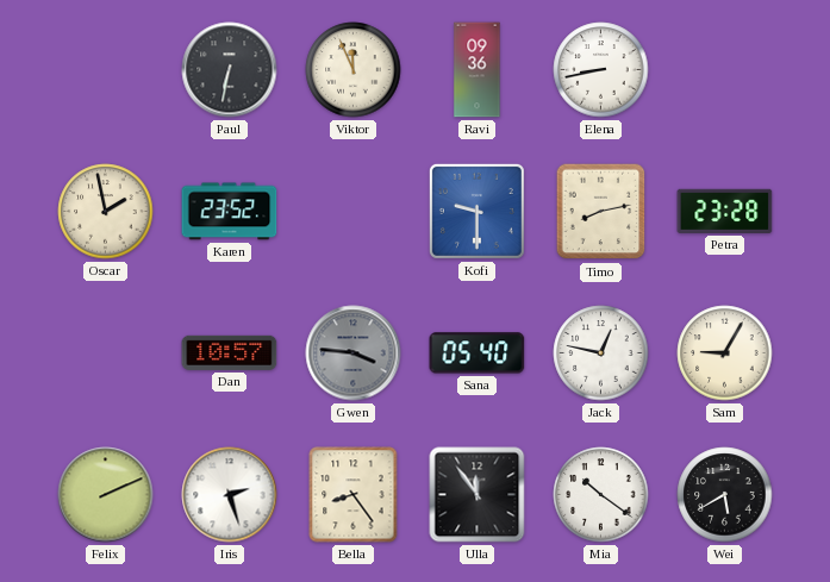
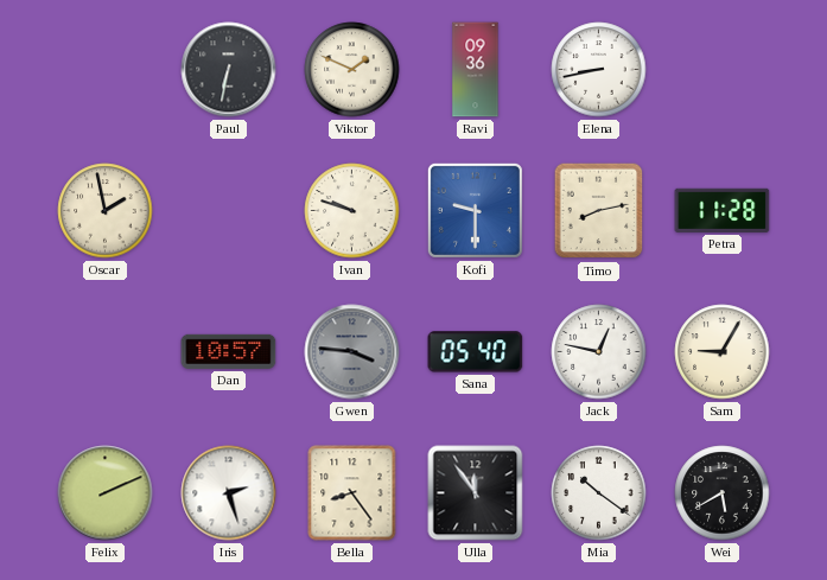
Viktor: 11:56 -> 1:49 (352, 70)
Karen: 23:52 -> none (230, 212)
Ivan: none -> 9:48 (352, 211)
Petra: 23:28 -> 11:28 (723, 210)
